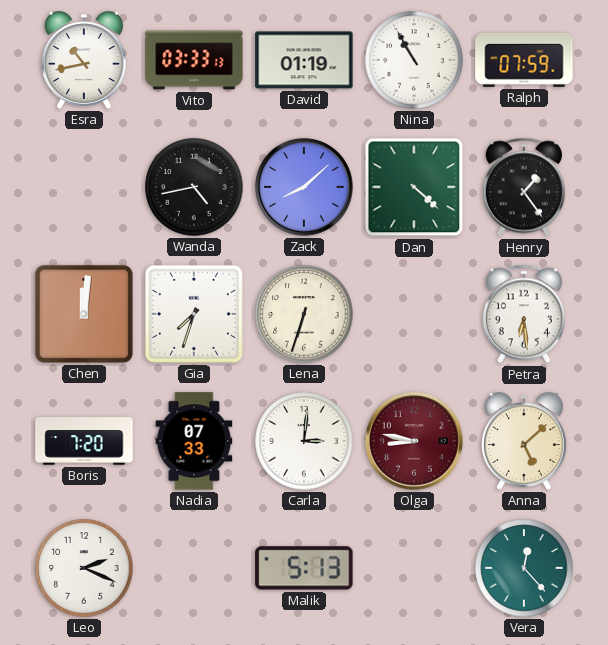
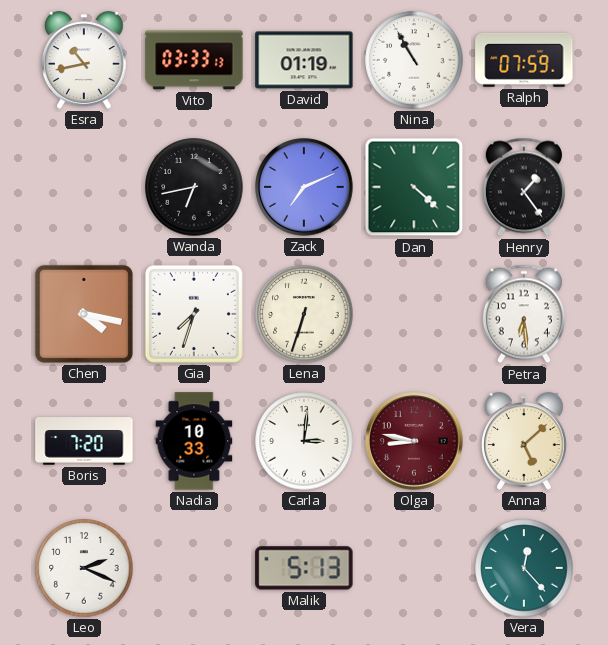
Wanda: 4:43 -> 6:43 (194, 187)
Zack: 8:08 -> 7:11 (304, 187)
Chen: 12:01 -> 4:17 (84, 314)
Nadia: 07:33 -> 10:33 (194, 441)
